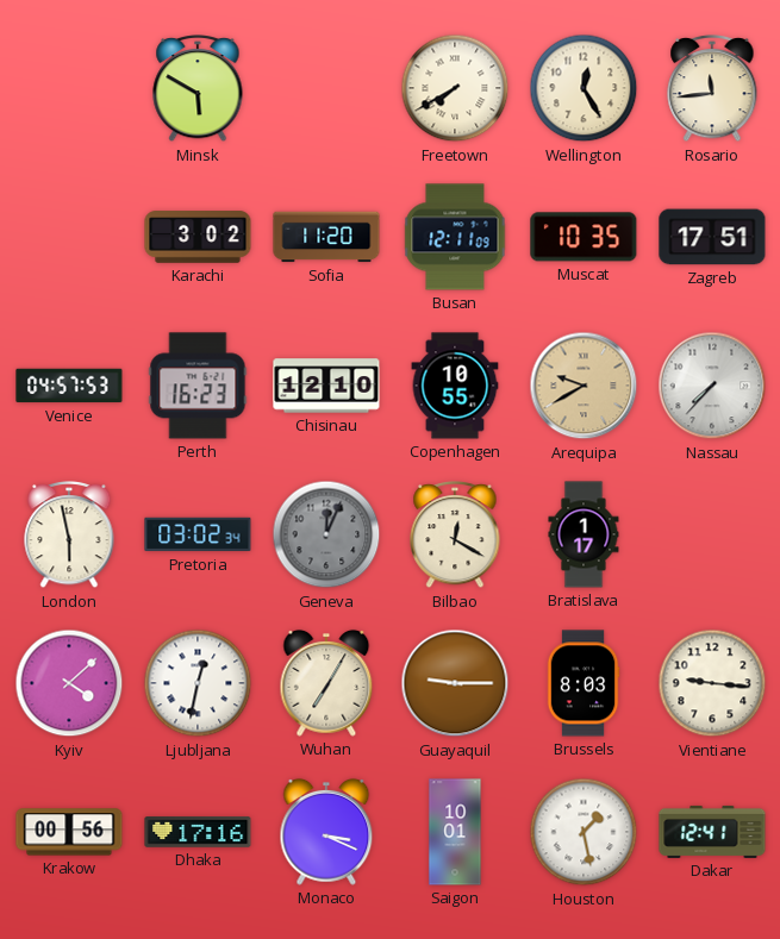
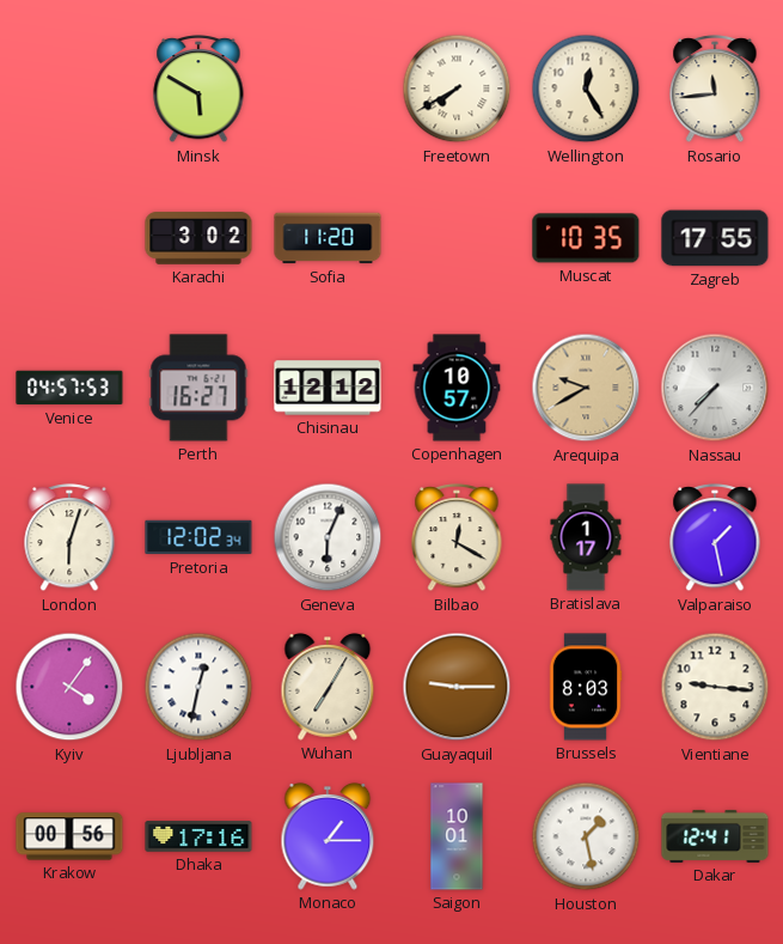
Busan: 12:11 -> none (455, 237)
Zagreb: 17:51 -> 17:55 (715, 238)
Perth: 16:23 -> 16:27 (198, 388)
Chisinau: 12:10 -> 12:12 (328, 388)
Copenhagen: 10:55 -> 10:57 (457, 388)
London: 5:58 -> 6:03 (69, 538)
Pretoria: 03:02 -> 12:02 (198, 537)
Geneva: 12:04 -> 6:04 (328, 537)
Geneva dial: grey -> white (328, 537)
Valparaiso: none -> 1:28 (715, 538)
Kyiv: 4:08 -> 4:06 (69, 687)
Monaco: 3:19 -> 1:15 (328, 836)
